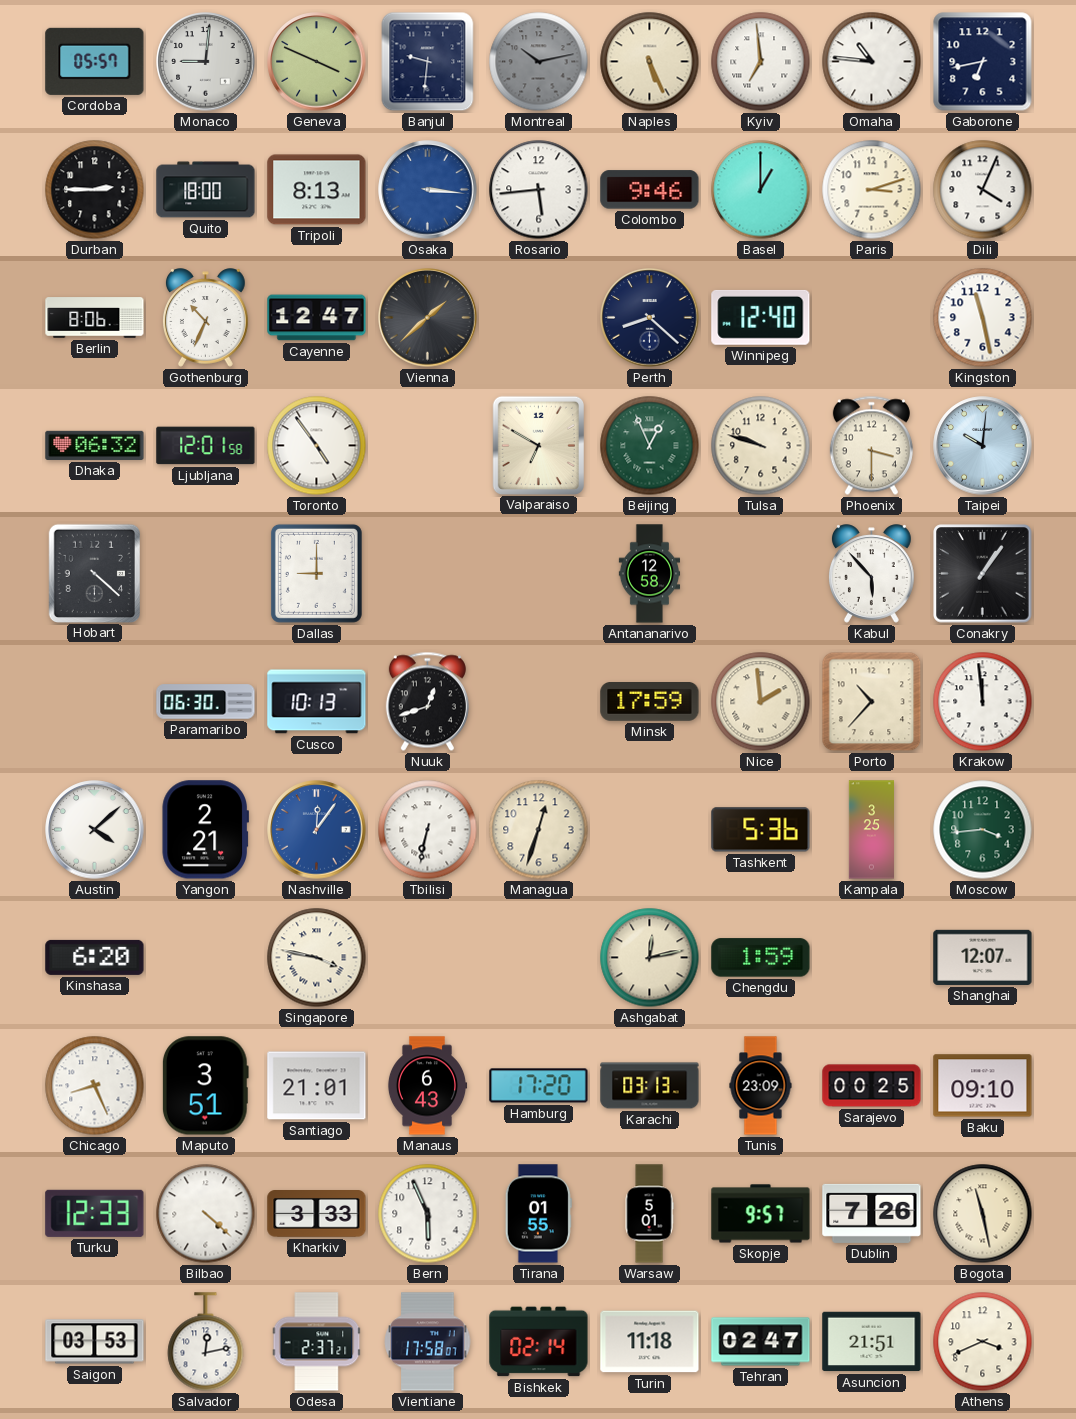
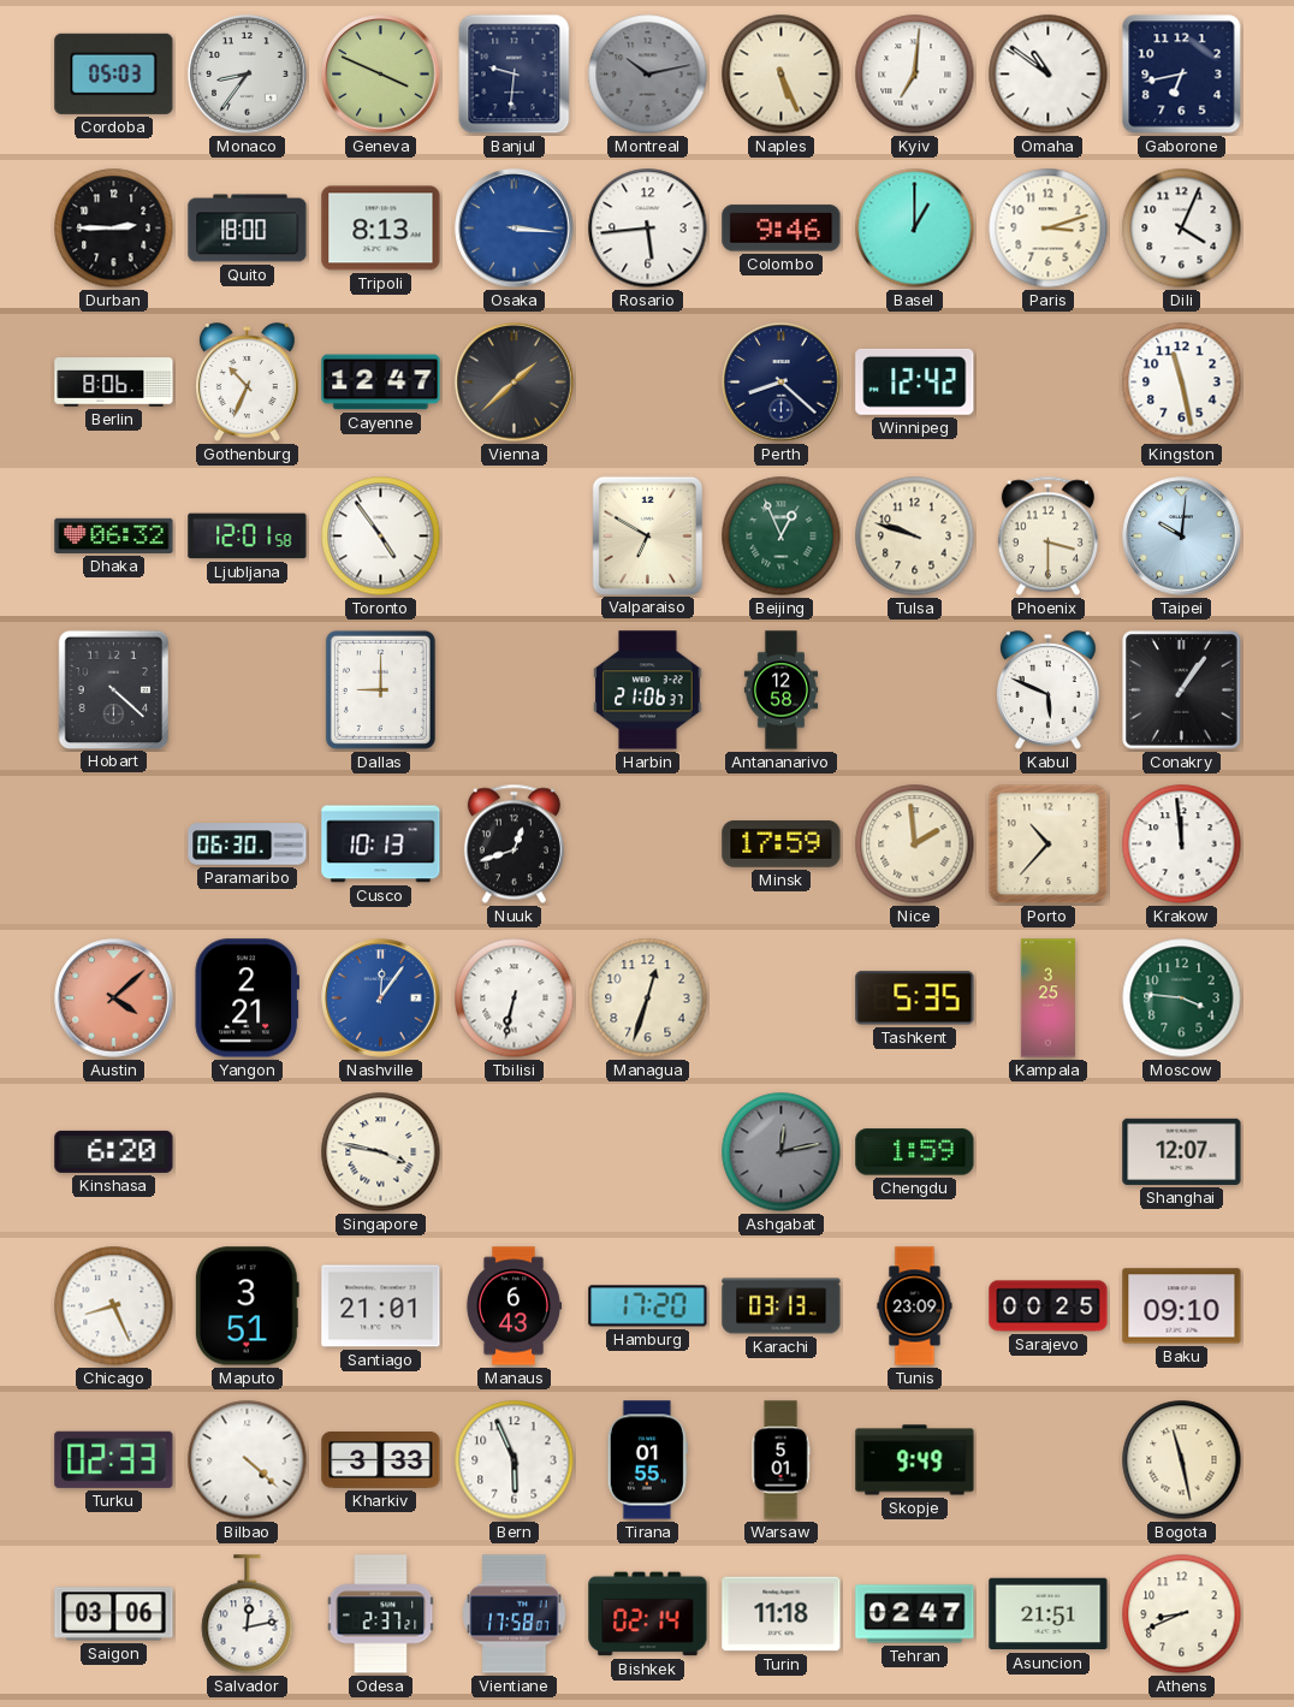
Cordoba: 05:57 -> 05:03 (114, 73)
Monaco: 9:01 -> 8:36 (248, 75)
Kyiv: 6:59 -> 7:01 (915, 75)
Omaha: 10:46 -> 10:51 (1049, 75)
Winnipeg: 12:40 -> 12:42 (915, 381)
Harbin: none -> 21:06 (648, 690)
Kabul: 5:53 -> 5:49 (1049, 690)
Austin dial: white -> salmon (114, 998)
Tashkent: 5:36 -> 5:35 (915, 998)
Moscow: 3:44 -> 3:46 (1182, 998)
Ashgabat dial: cream -> grey (782, 1152)
Turku: 12:33 -> 02:33 (114, 1459)
Skopje: 9:57 -> 9:49 (915, 1460)
Dublin: 7:26 -> none (872, 1213)
Saigon: 03:53 -> 03:06 (114, 1614)
Athens: 3:41 -> 8:41 (1182, 1614)
